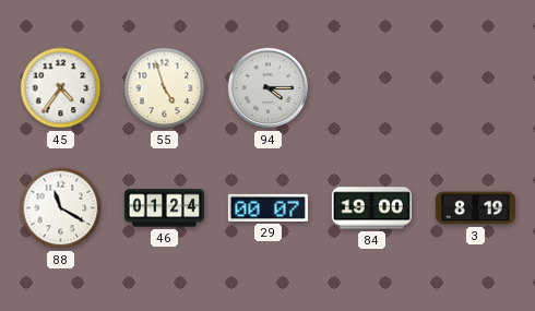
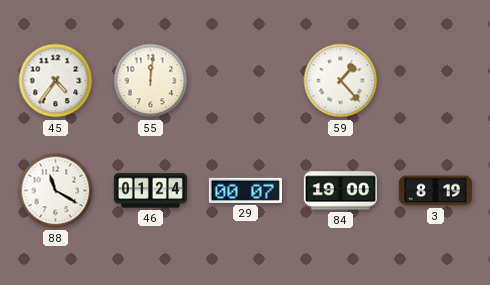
55: 4:57 -> 12:01 (151, 81)
94: 4:15 -> none (269, 88)
59: none -> 1:23 (341, 81)
